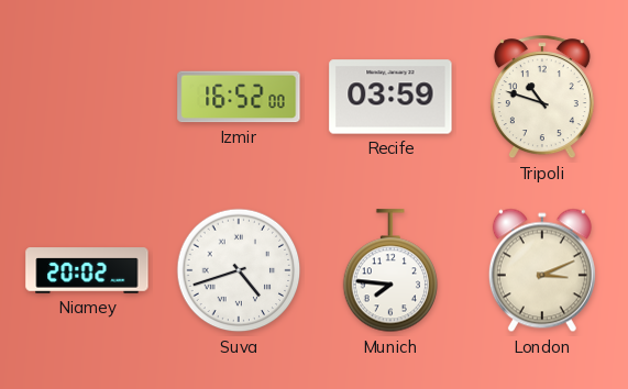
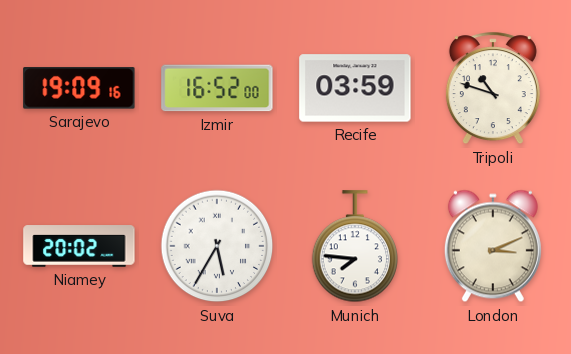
Sarajevo: none -> 19:09 (79, 88)
Suva: 4:42 -> 5:35 (217, 246)
